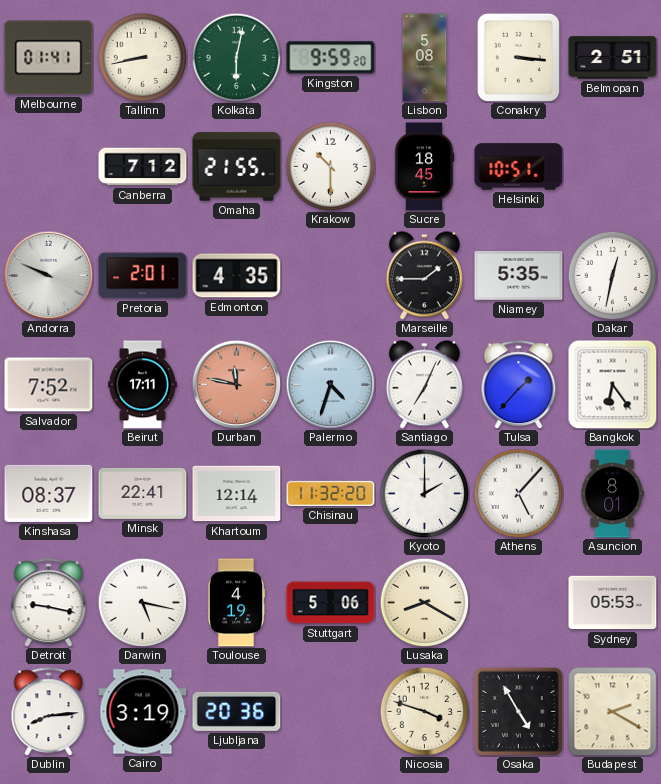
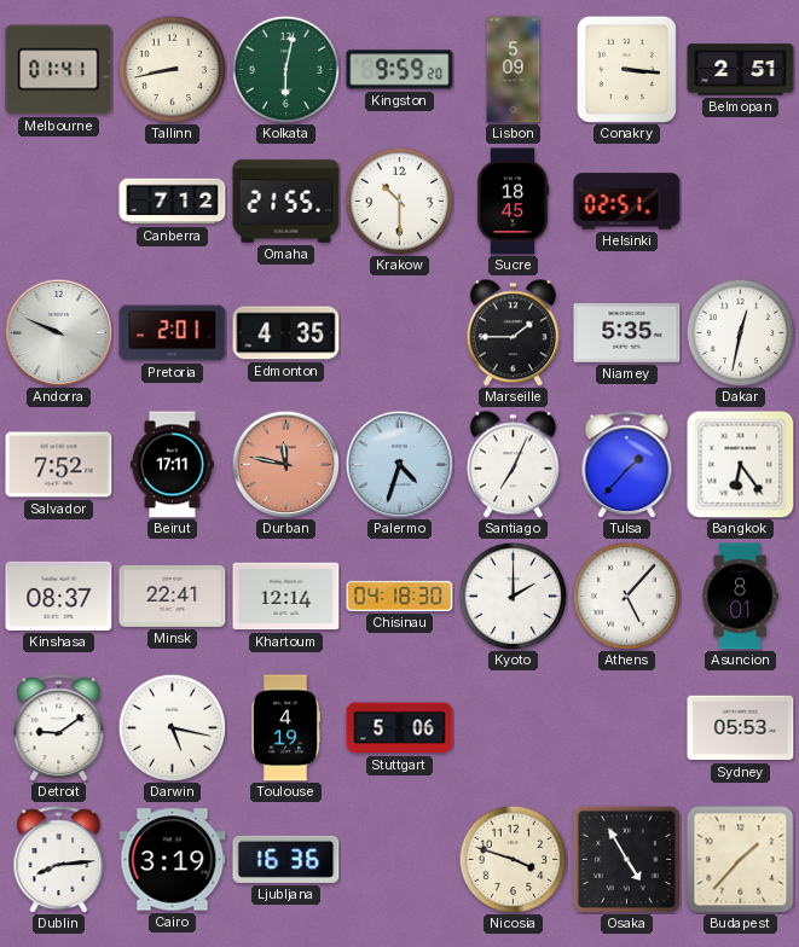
Lisbon: 5:08 -> 5:09 (514, 70)
Helsinki: 10:51 -> 02:51 (627, 202)
Chisinau: 11:32 -> 04:18 (400, 595)
Detroit: 9:17 -> 9:09 (59, 728)
Lusaka: 8:20 -> none (424, 602)
Ljubljana: 20:36 -> 16:36 (286, 859)
Budapest: 2:20 -> 1:37 (741, 860)
